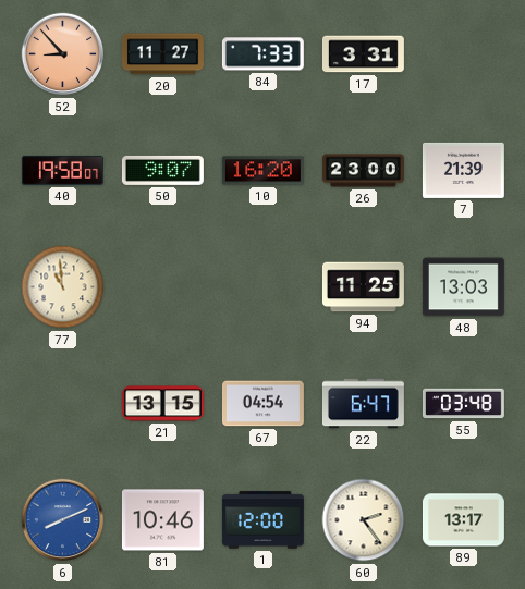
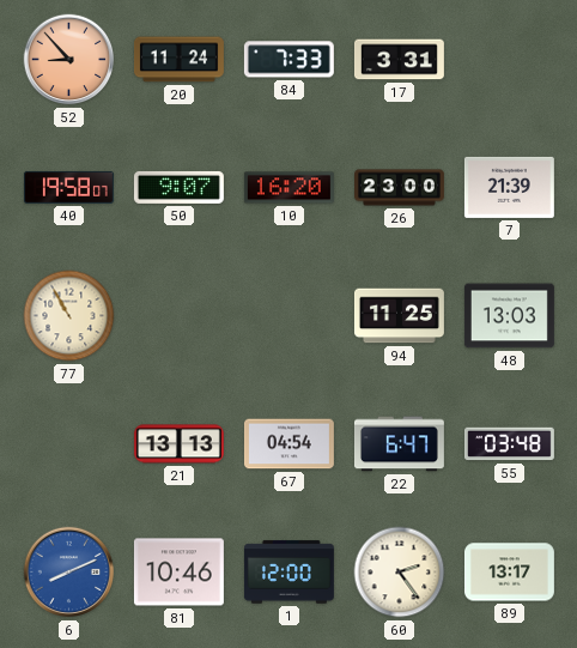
20: 11:27 -> 11:24 (178, 60)
77: 10:59 -> 10:55 (69, 316)
21: 13:15 -> 13:13 (178, 444)
